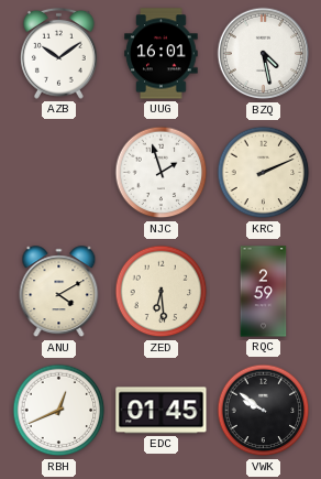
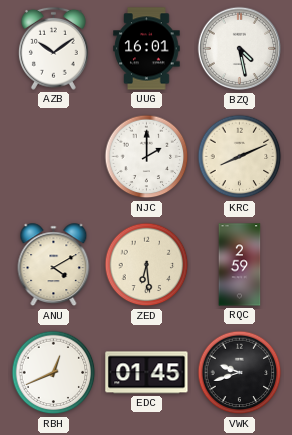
NJC: 1:57 -> 2:00 (147, 157)
KRC: 2:11 -> 8:11 (240, 157)
VWK: 9:51 -> 9:42 (240, 373)
